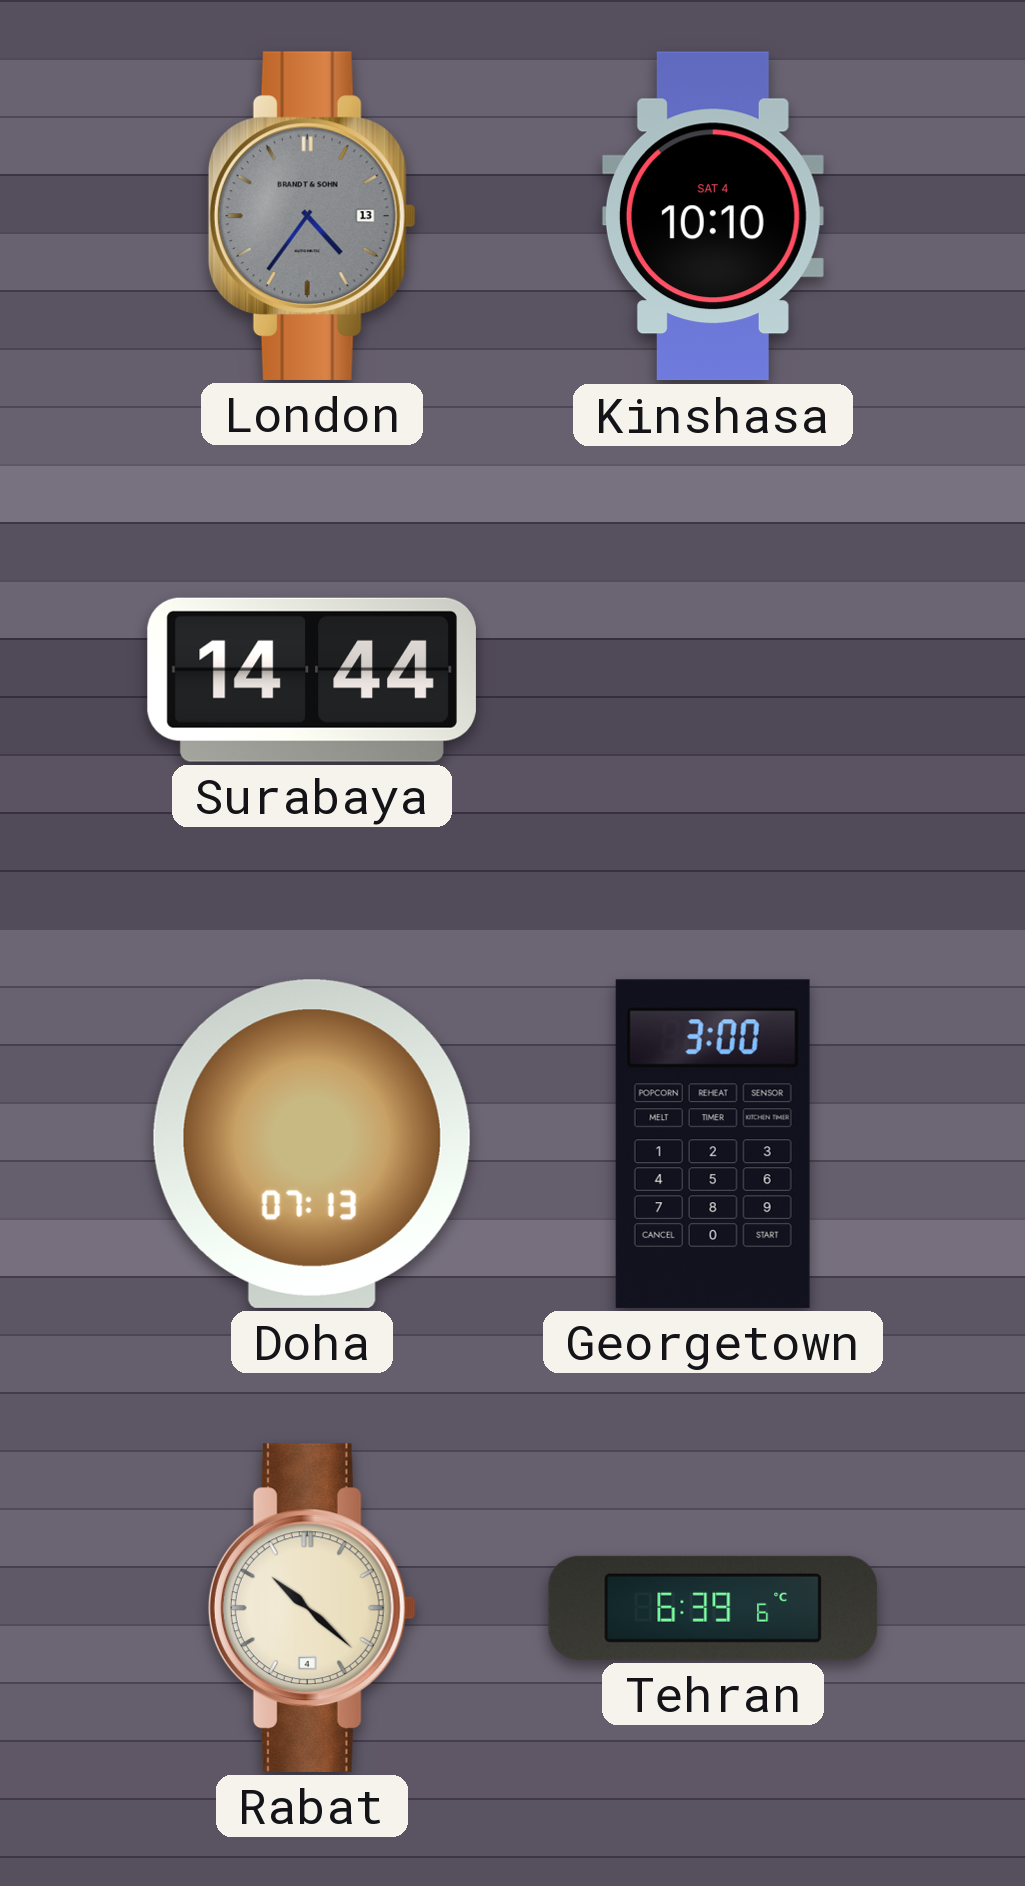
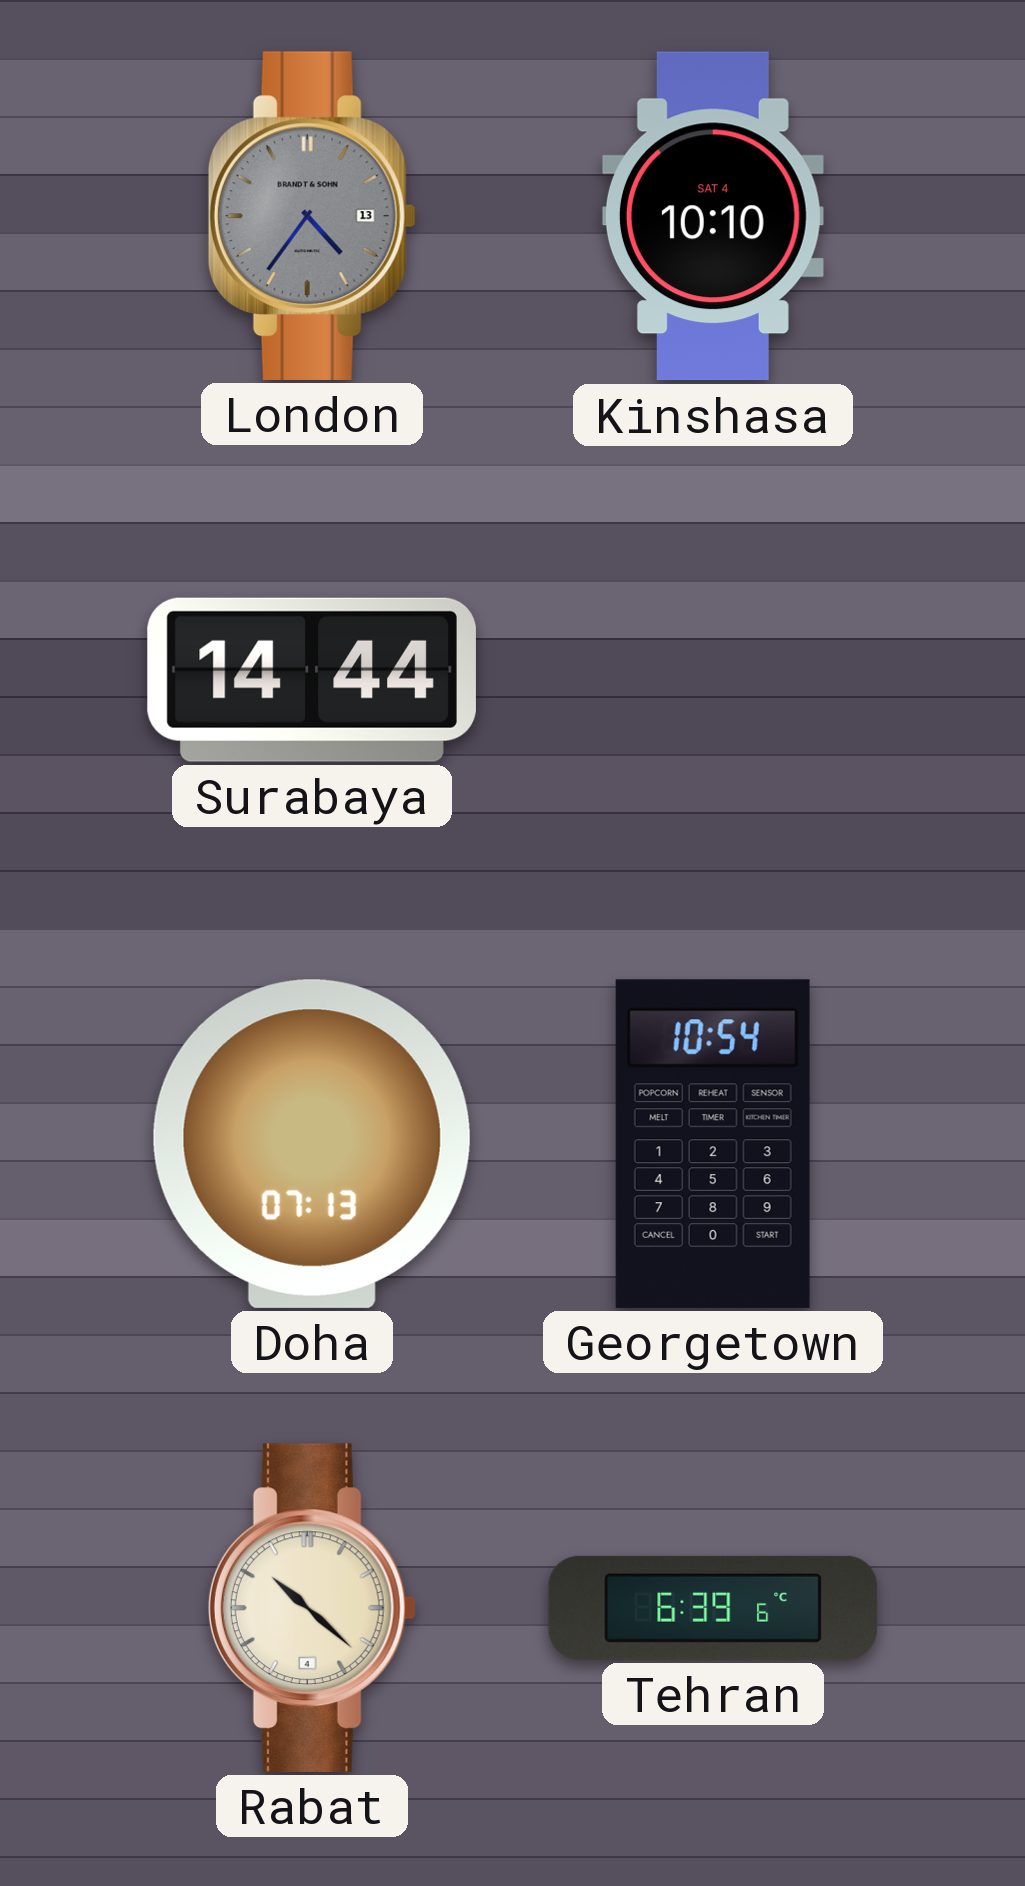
Georgetown: 3:00 -> 10:54 (713, 1144)
